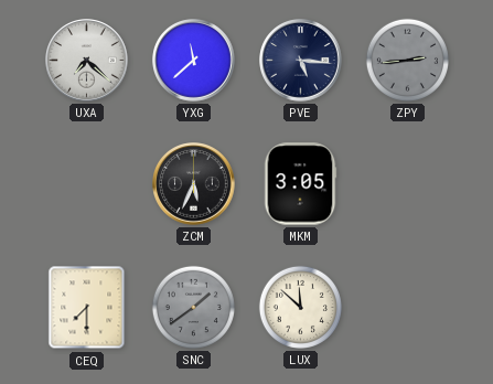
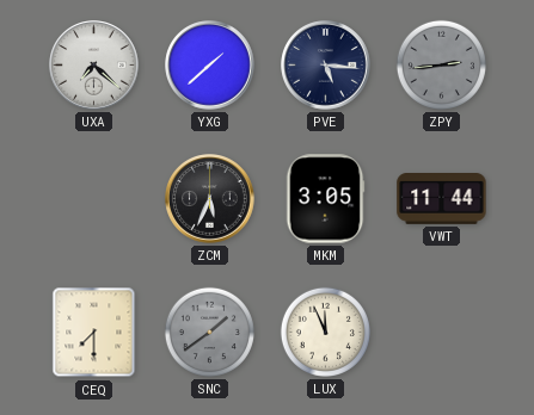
YXG: 11:38 -> 1:38 (210, 66)
VWT: none -> 11:44 (442, 199)
LUX: 11:52 -> 11:56 (325, 332)
